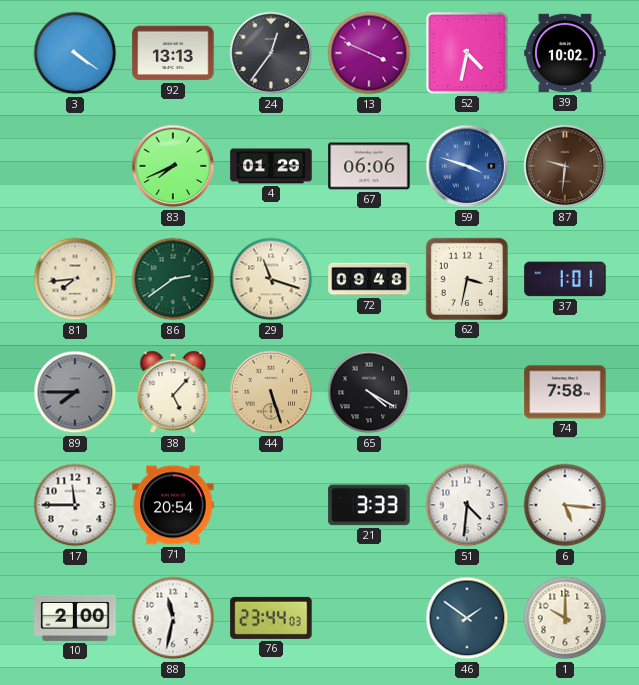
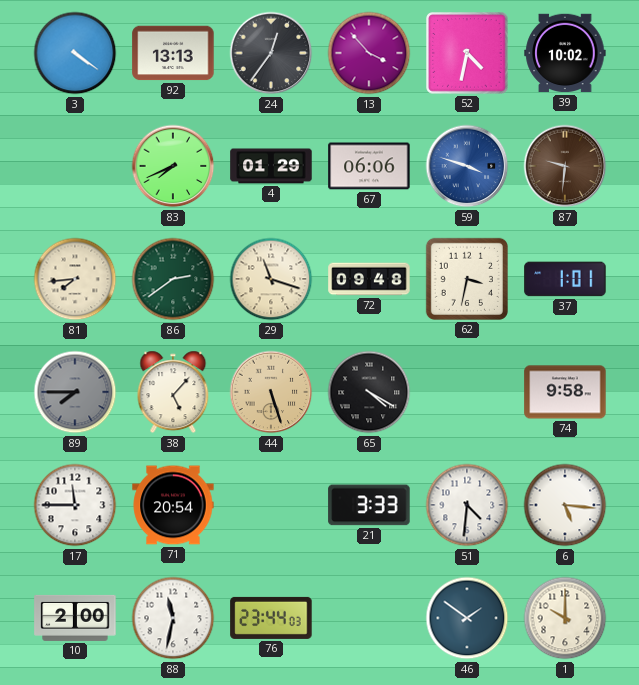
13: 3:49 -> 3:53 (369, 53)
74: 7:58 -> 9:58 (565, 392)
